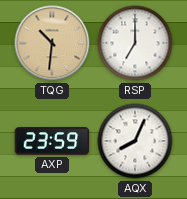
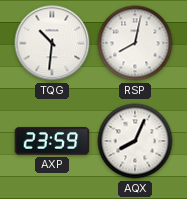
TQG dial: champagne -> white (52, 43)
RSP: 7:00 -> 8:02 (135, 43)
